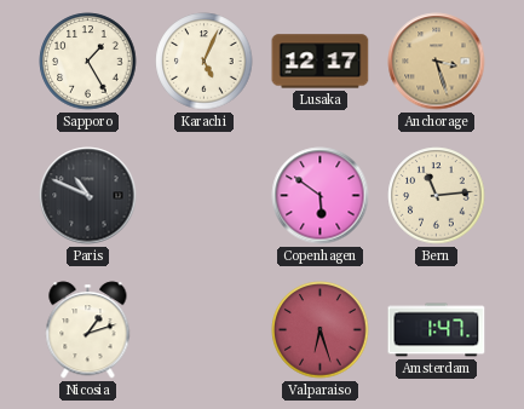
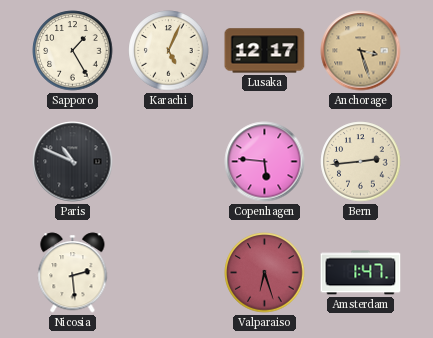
Copenhagen: 5:51 -> 5:46 (265, 162)
Bern: 11:14 -> 2:44 (361, 162)
Nicosia: 1:12 -> 2:29 (73, 273)
